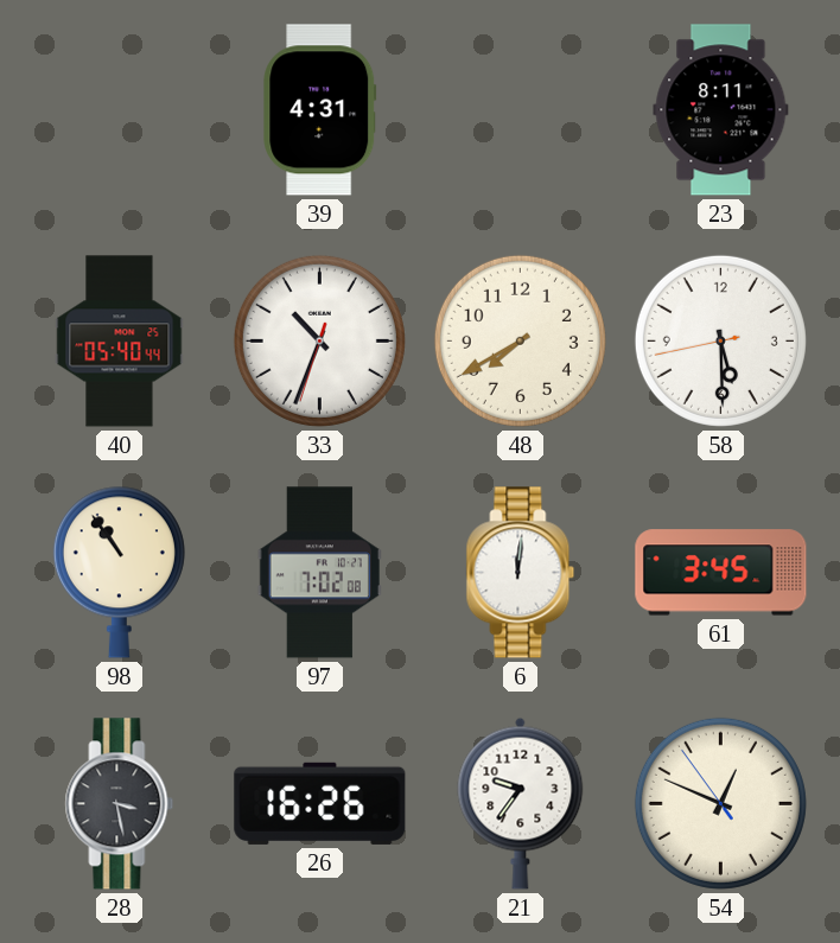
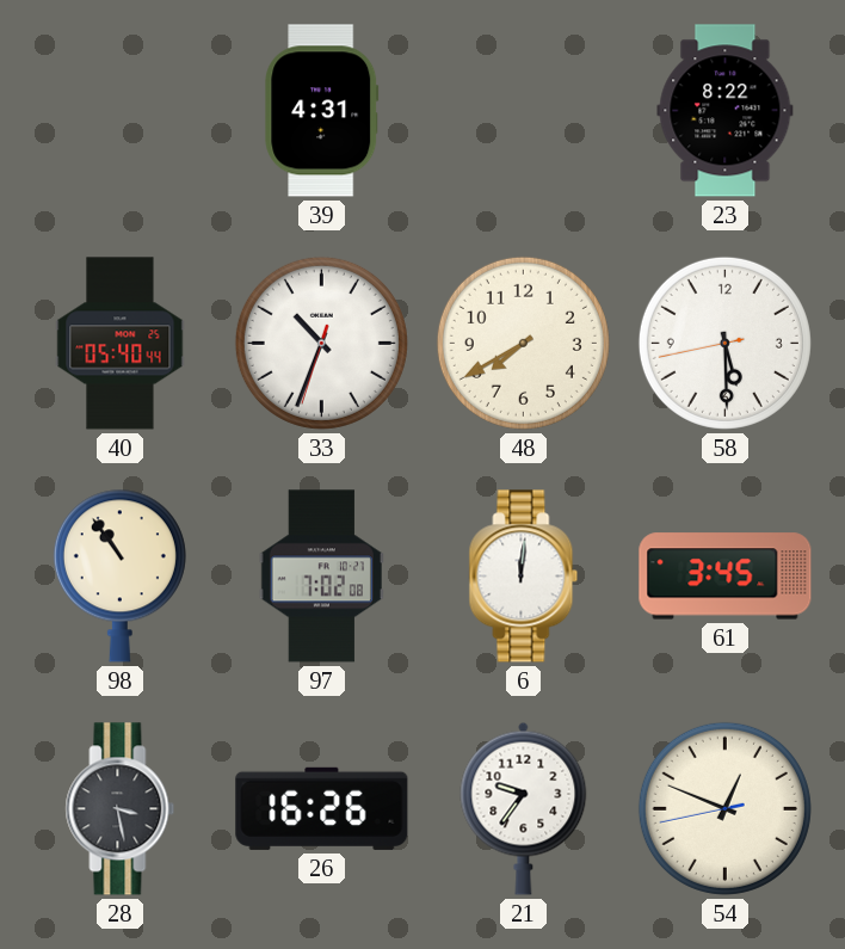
23: 8:11 -> 8:22 (726, 111)
54: 12:48:54 -> 12:48:43 (724, 808)
